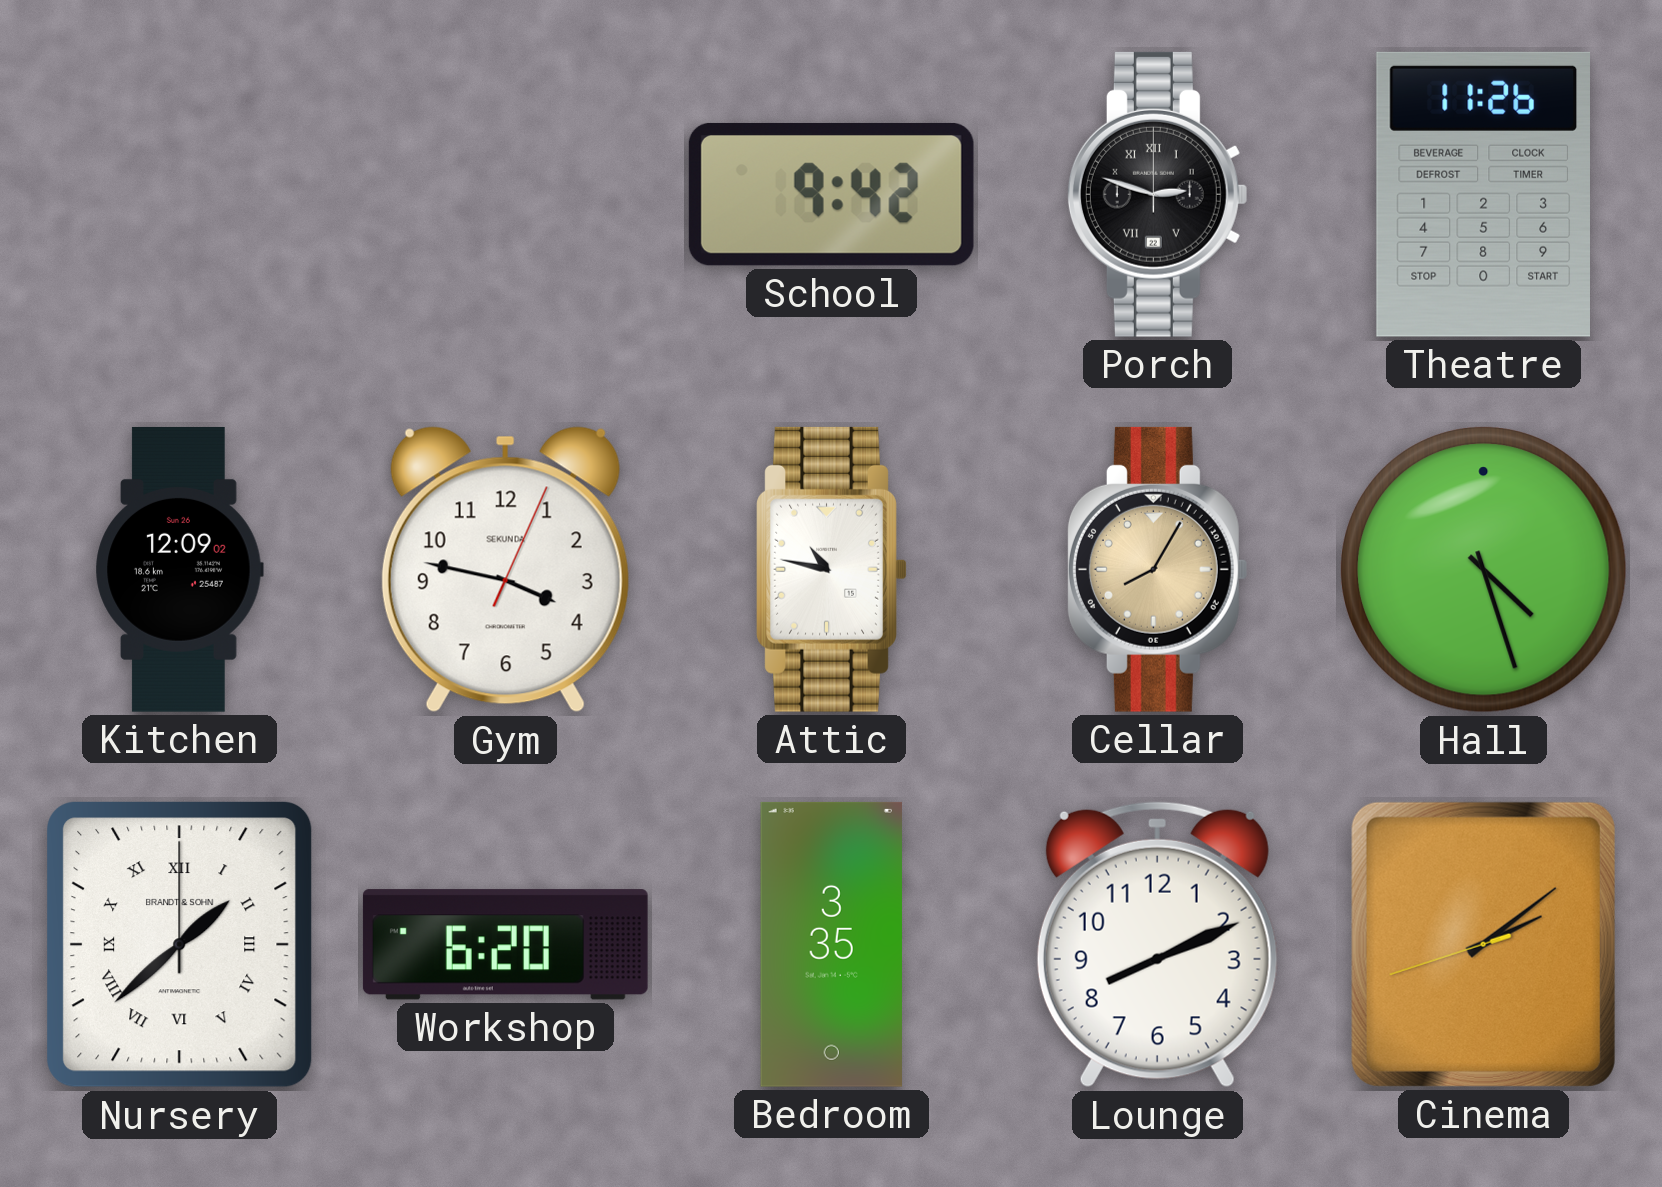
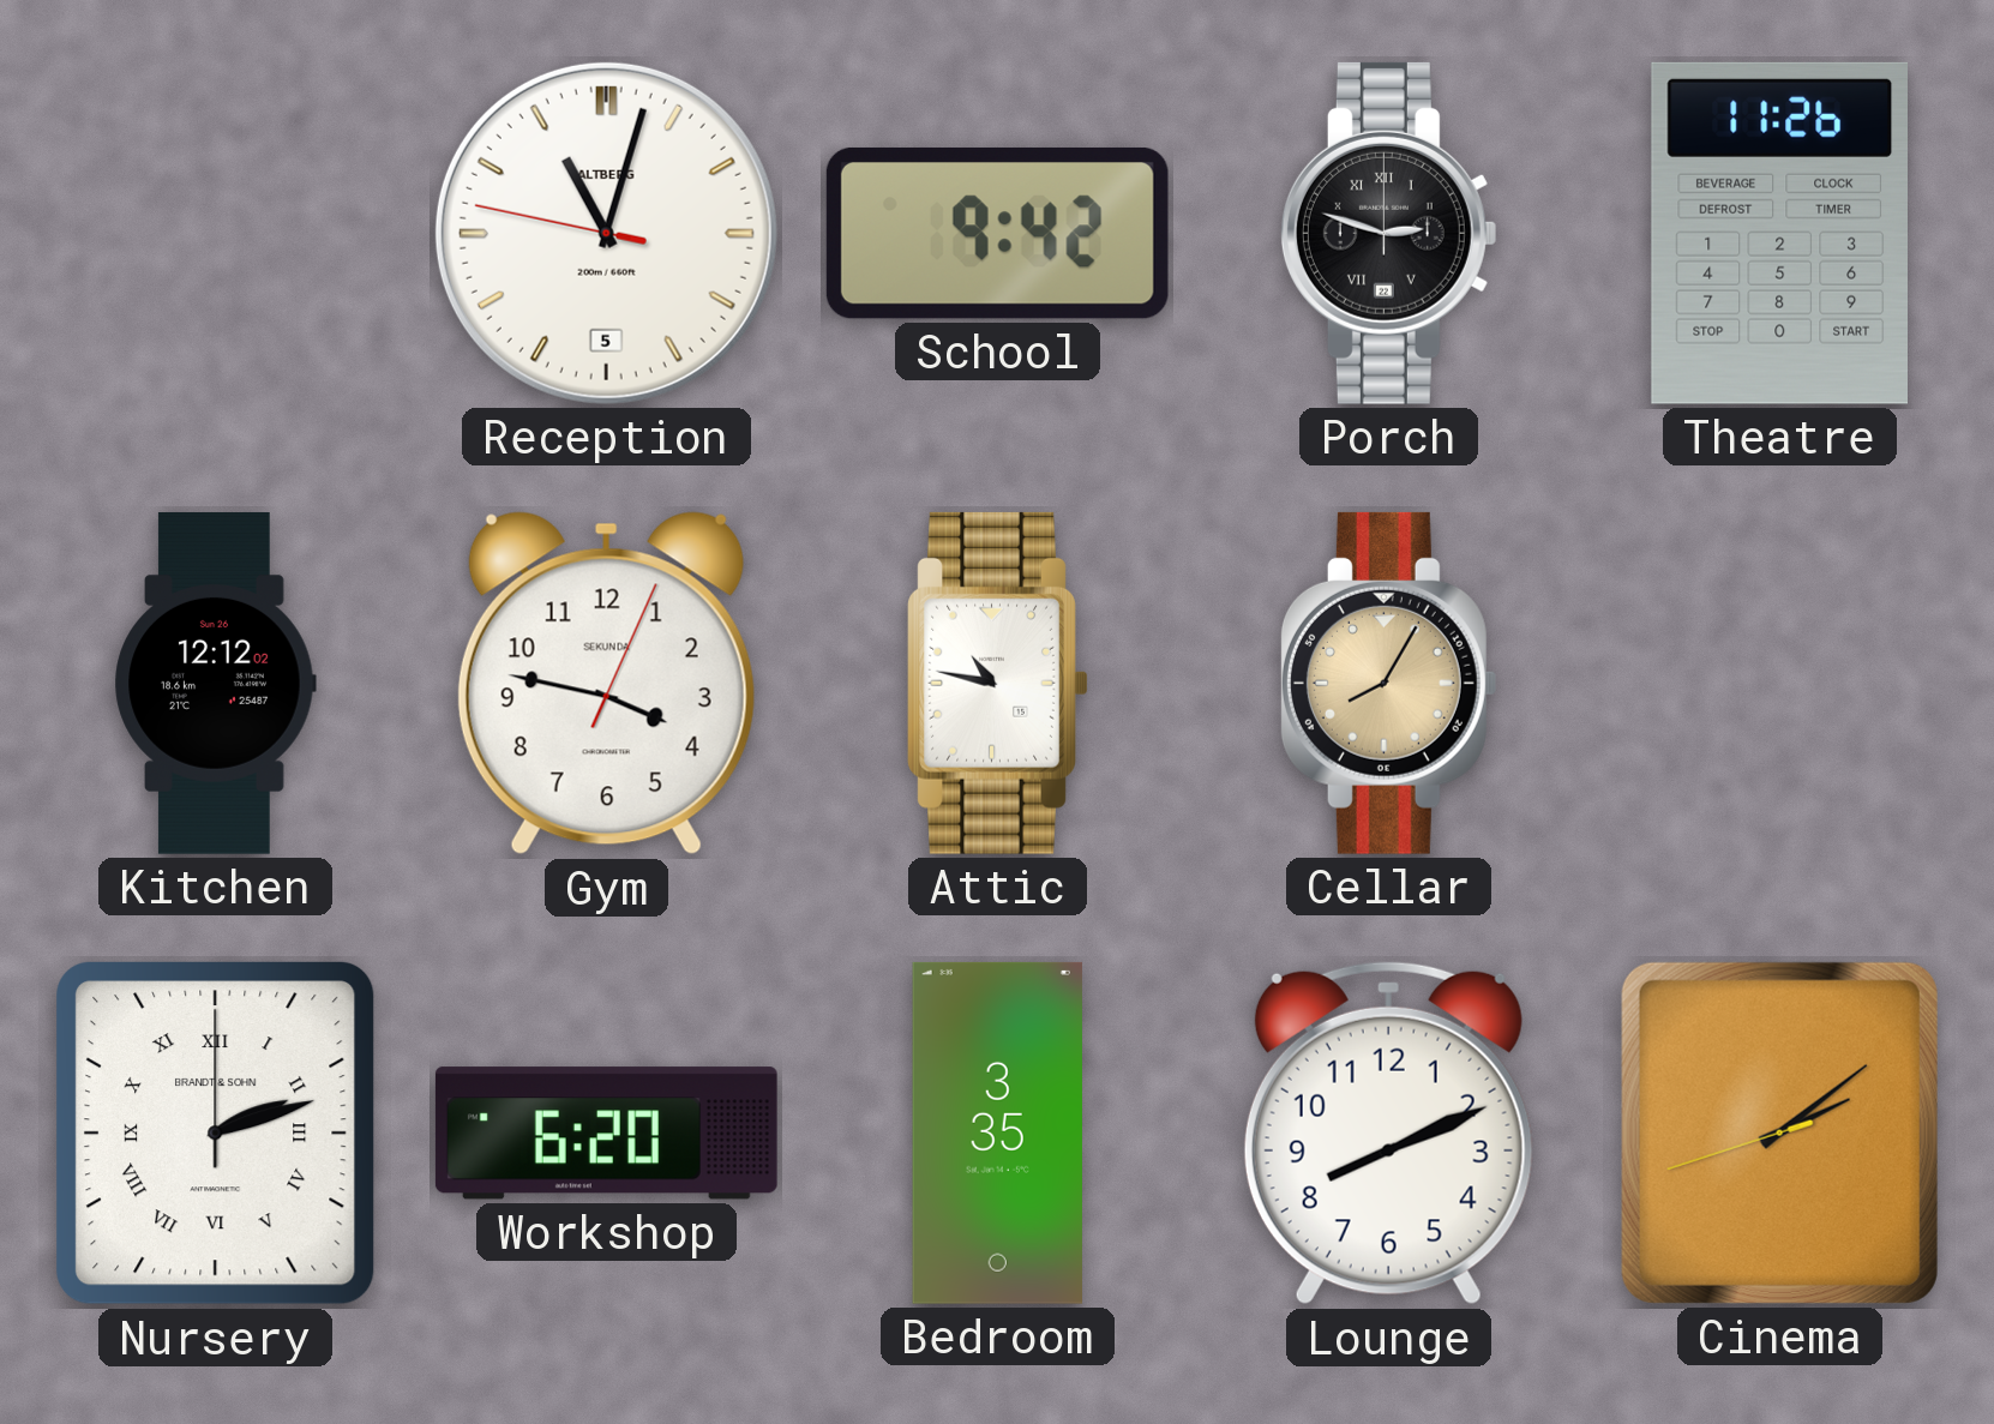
Reception: none -> 11:02 (606, 233)
Kitchen: 12:09 -> 12:12 (215, 683)
Hall: 4:27 -> none (1484, 570)
Nursery: 1:38 -> 2:12 (216, 1134)
